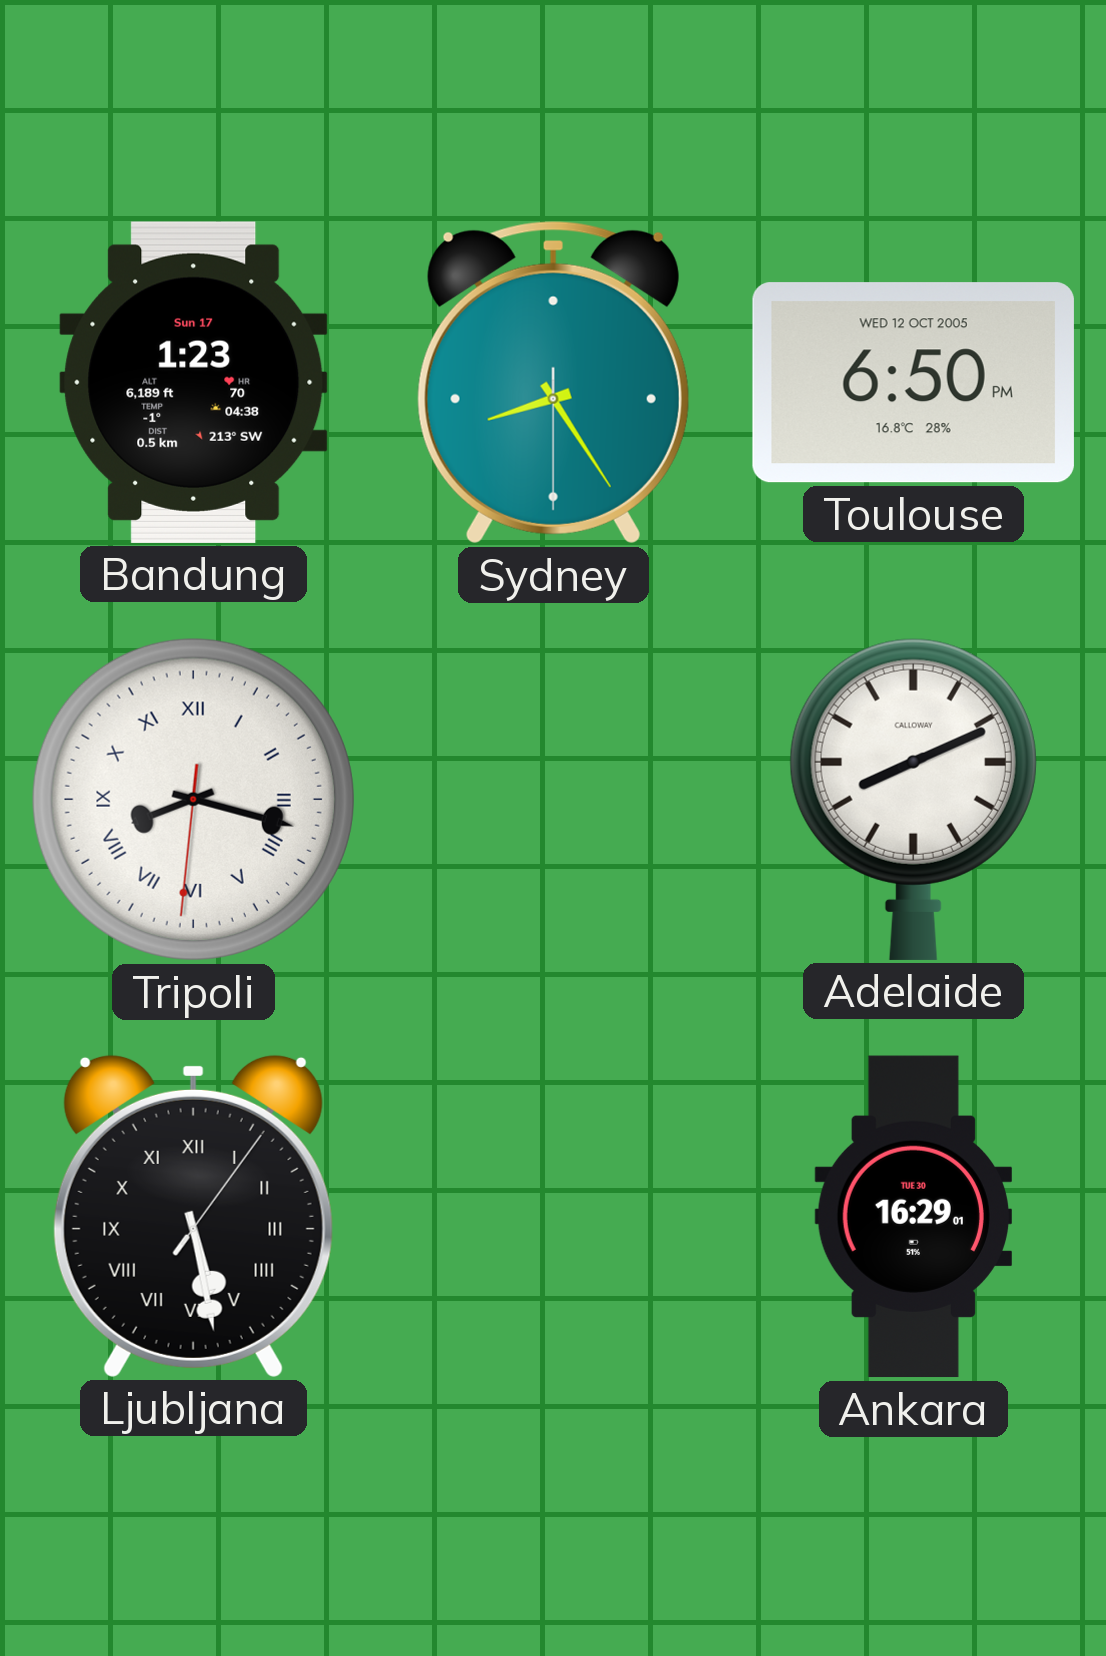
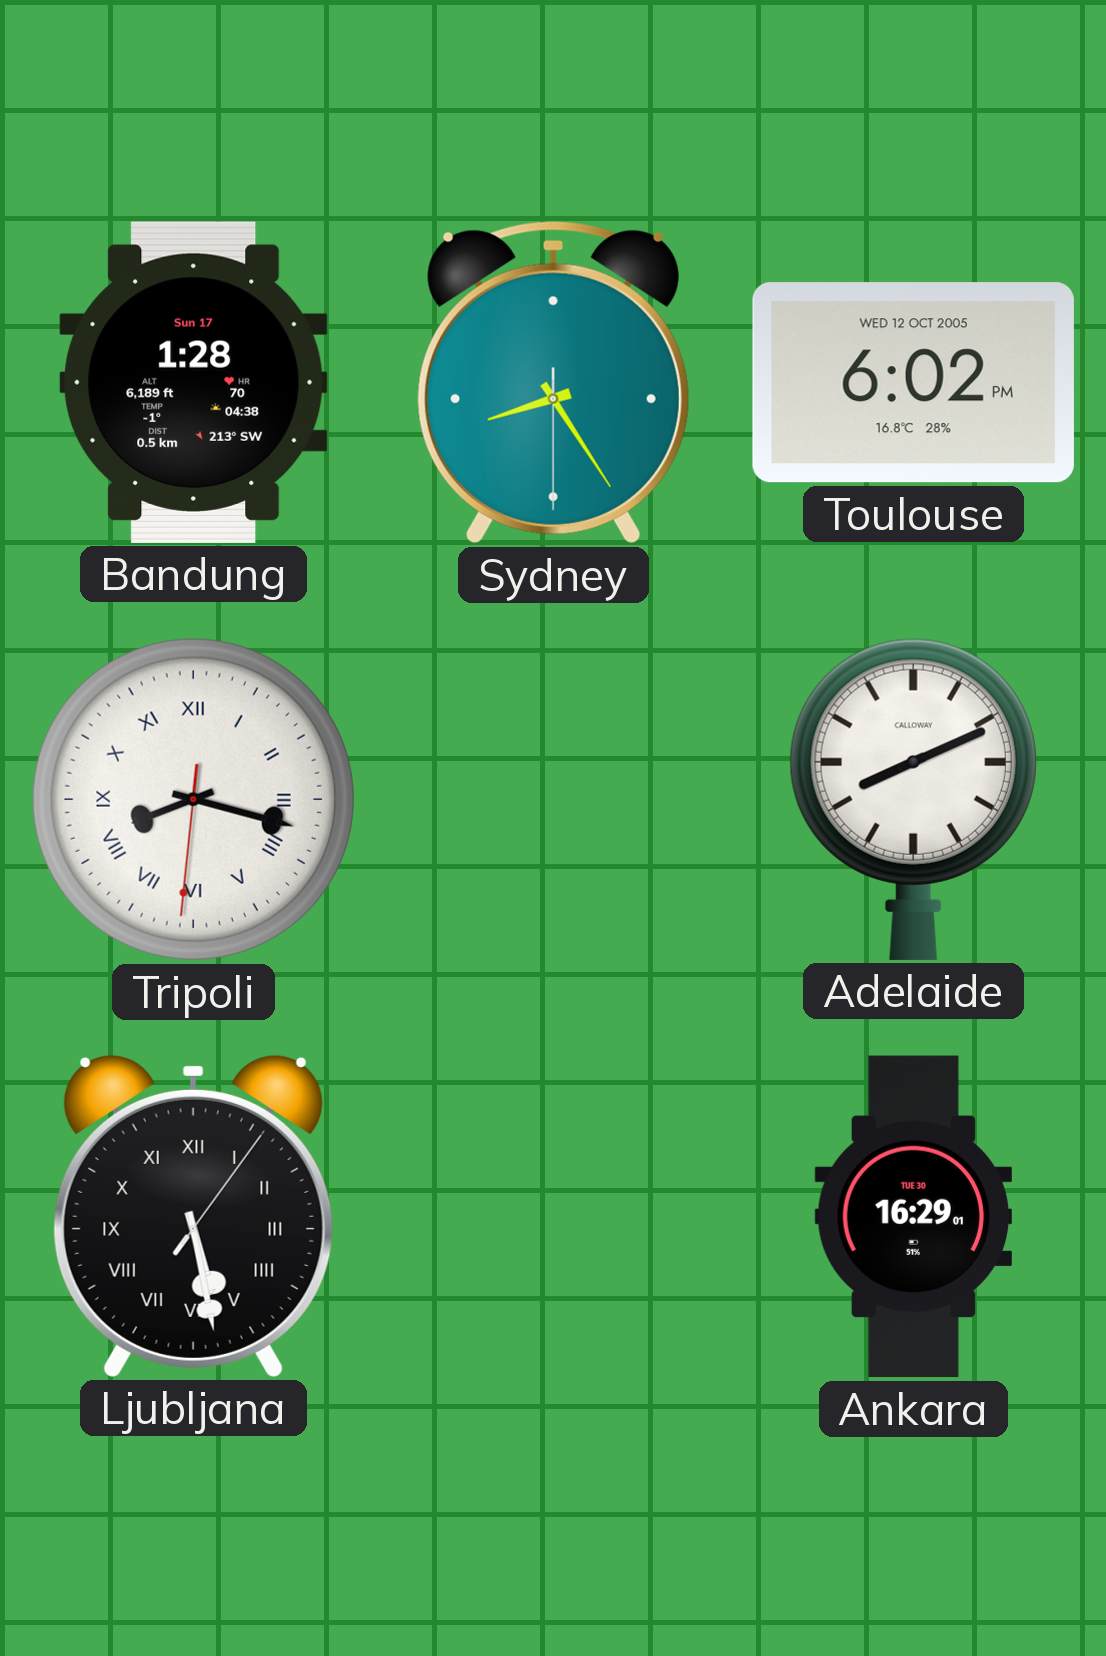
Bandung: 1:23 -> 1:28 (194, 382)
Toulouse: 6:50 -> 6:02 (913, 383)
